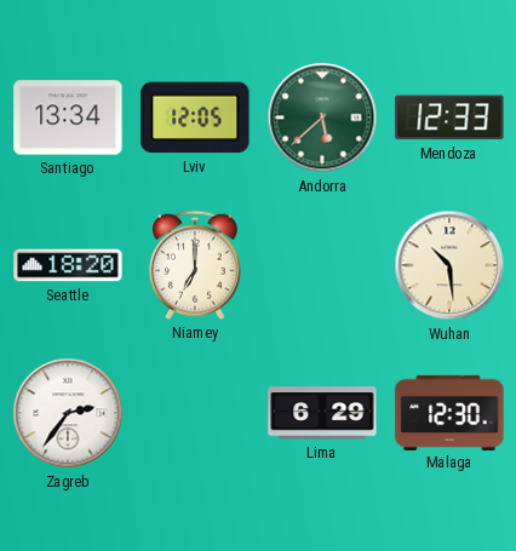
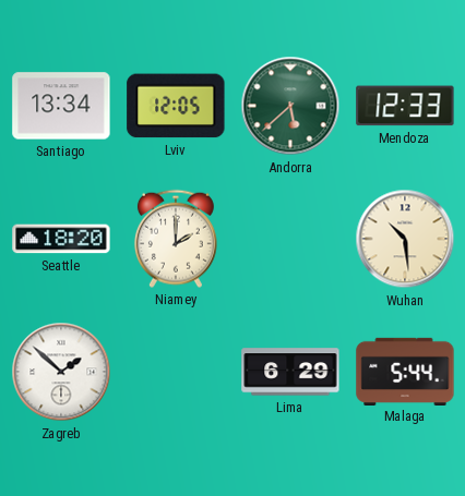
Niamey: 7:00 -> 2:00 (176, 239)
Zagreb: 2:36 -> 1:52 (61, 372)
Malaga: 12:30 -> 5:44 (405, 371)
